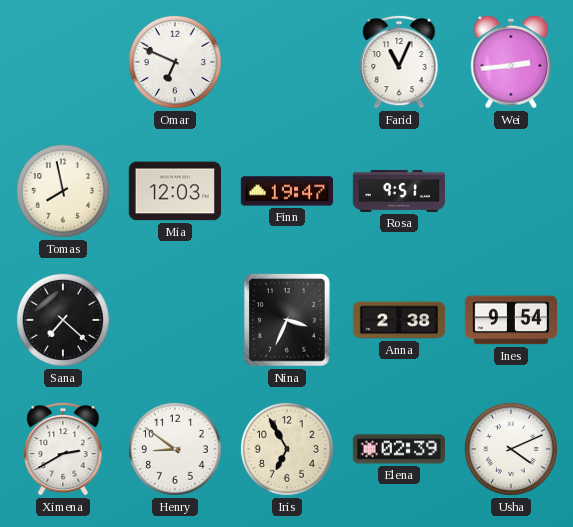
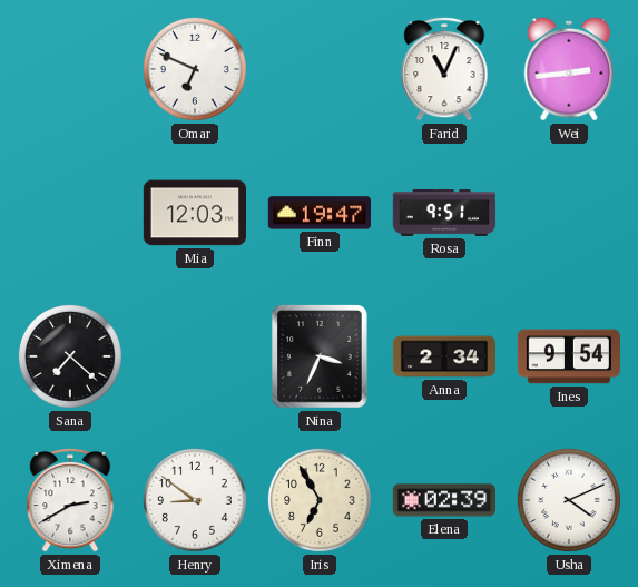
Tomas: 7:58 -> none (63, 191)
Anna: 2:38 -> 2:34 (443, 356)
